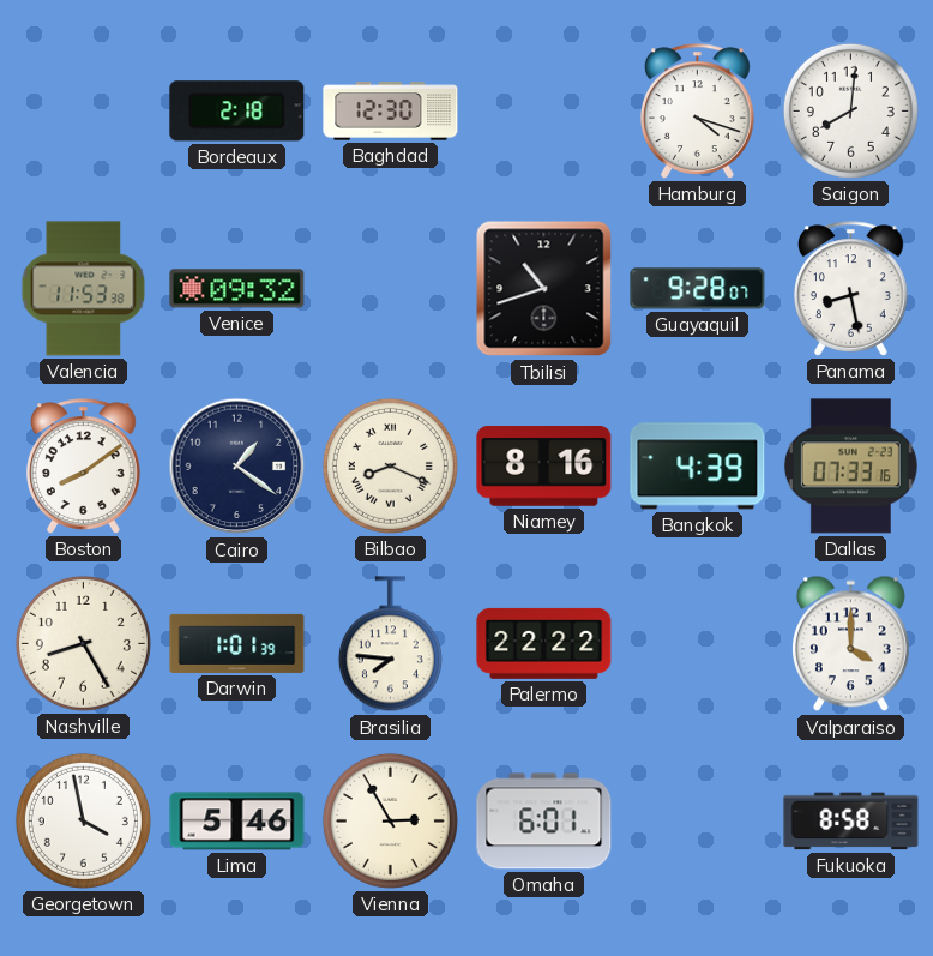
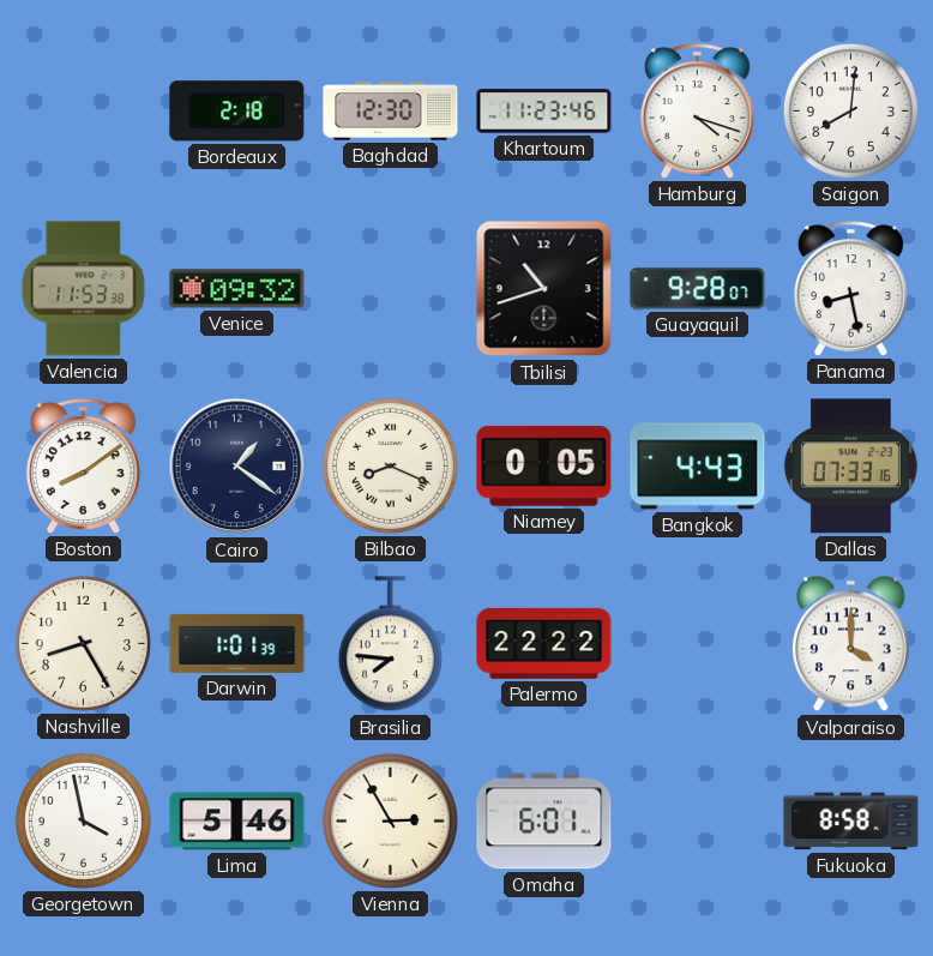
Khartoum: none -> 11:23 (544, 112)
Niamey: 8:16 -> 0:05 (544, 467)
Bangkok: 4:39 -> 4:43 (698, 467)
